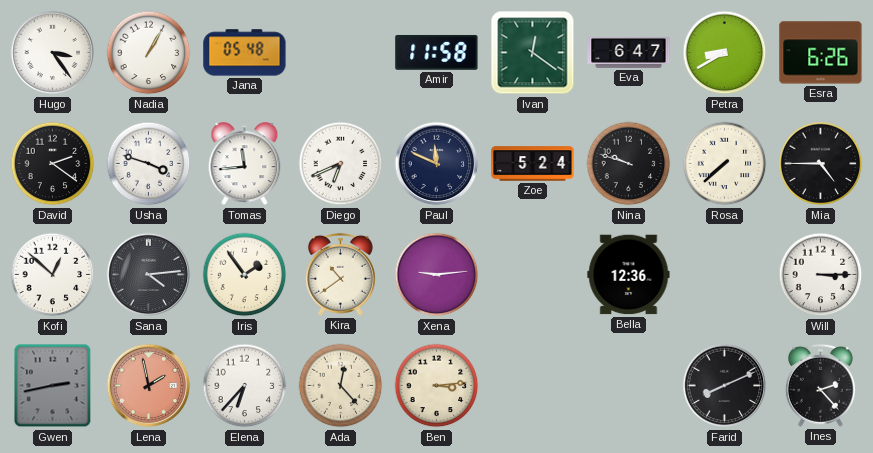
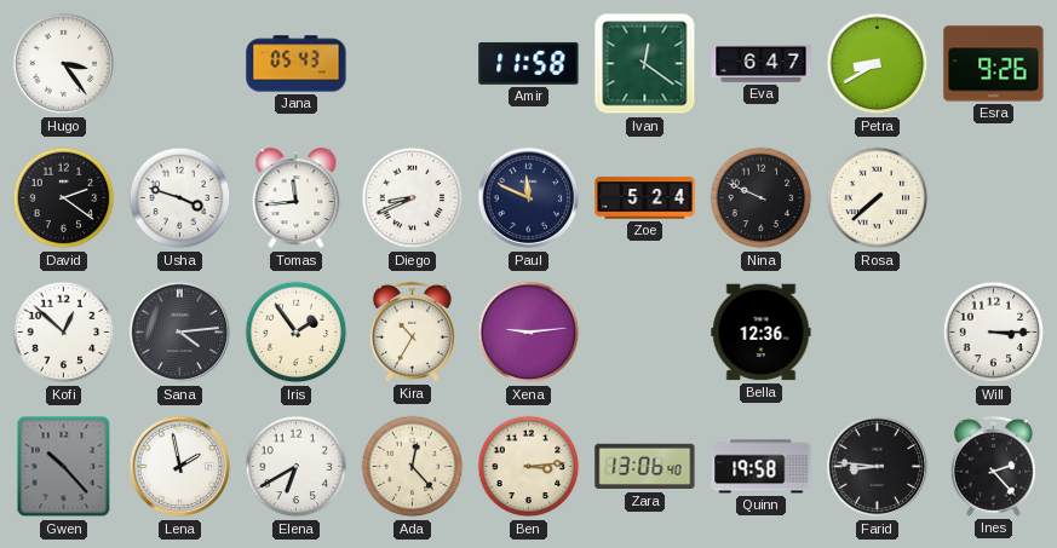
Nadia: 1:05 -> none (149, 53)
Jana: 05:48 -> 05:43 (297, 64)
Esra: 6:26 -> 9:26 (994, 64)
Diego: 6:41 -> 8:41 (413, 198)
Nina: 9:48 -> 9:49 (762, 198)
Mia: 4:45 -> none (821, 164)
Kira: 10:39 -> 10:35 (412, 331)
Gwen: 2:43 -> 10:23 (64, 467)
Lena dial: salmon -> white (180, 467)
Elena: 6:37 -> 6:40 (297, 467)
Zara: none -> 13:06 (645, 467)
Quinn: none -> 19:58 (762, 467)
Farid: 8:11 -> 8:46 (878, 467)
